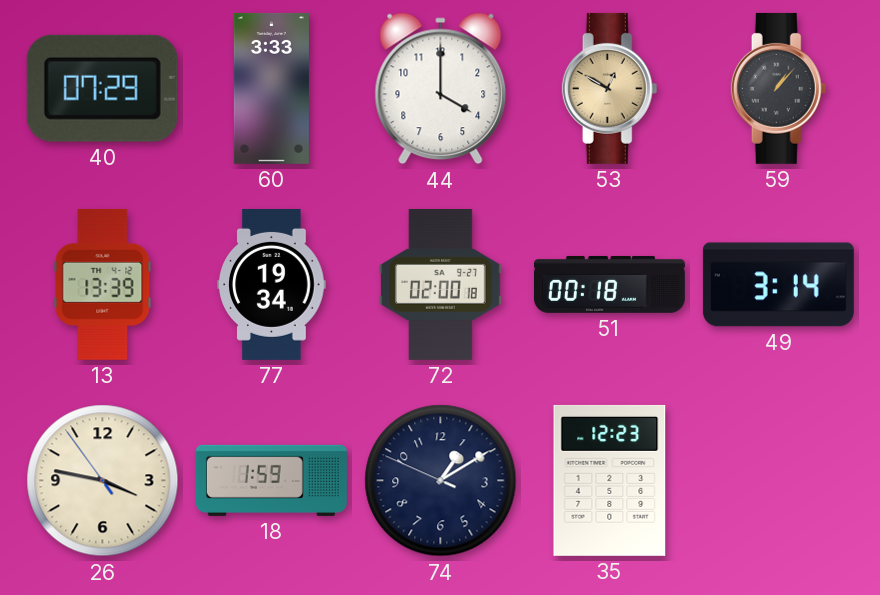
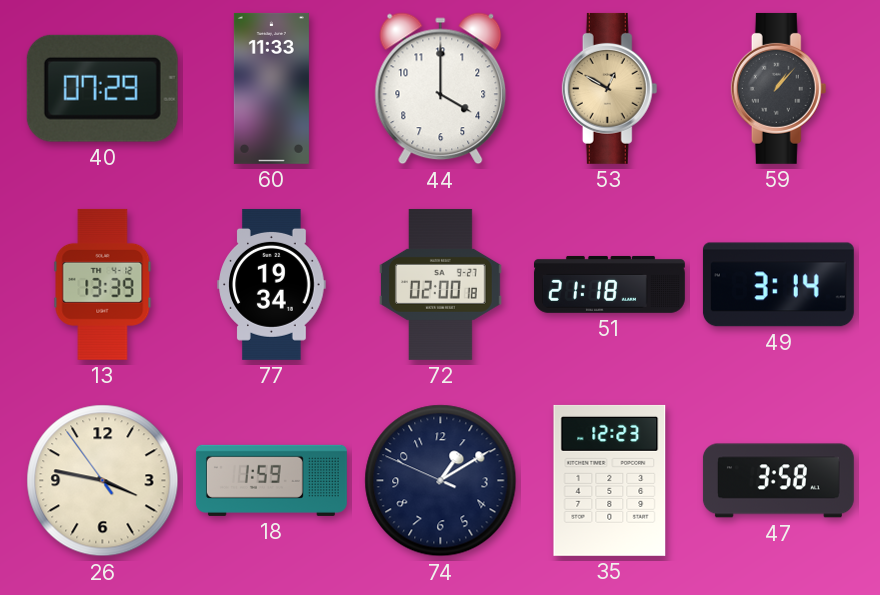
60: 3:33 -> 11:33 (271, 88)
51: 00:18 -> 21:18 (609, 284)
47: none -> 3:58 (778, 481)
